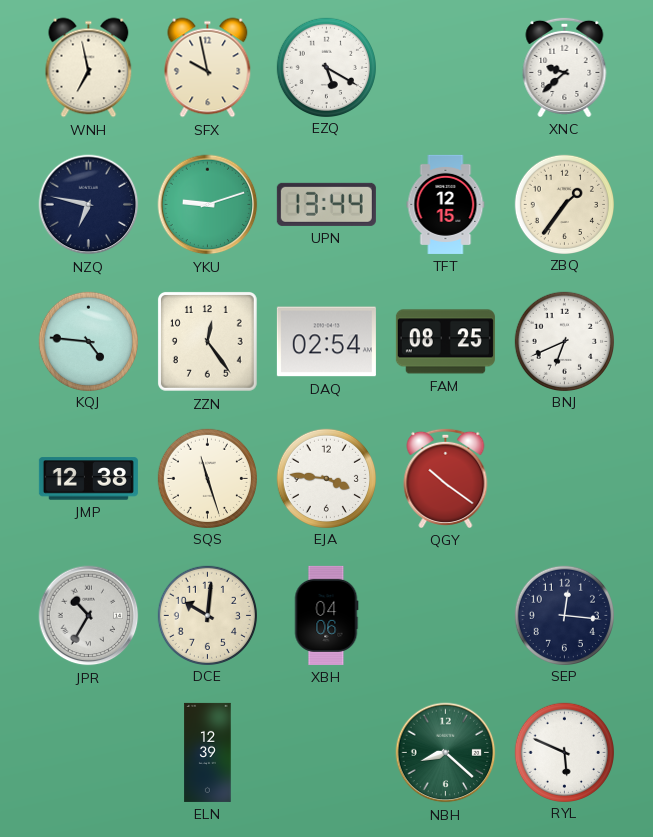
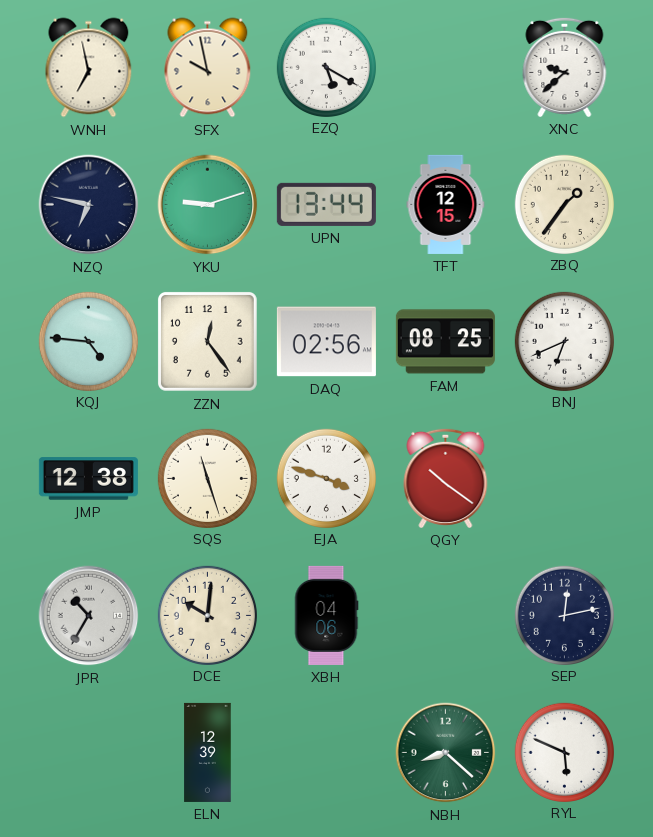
DAQ: 02:54 -> 02:56 (326, 342)
EJA: 3:46 -> 3:48 (326, 478)
SEP: 12:16 -> 12:13 (564, 615)
